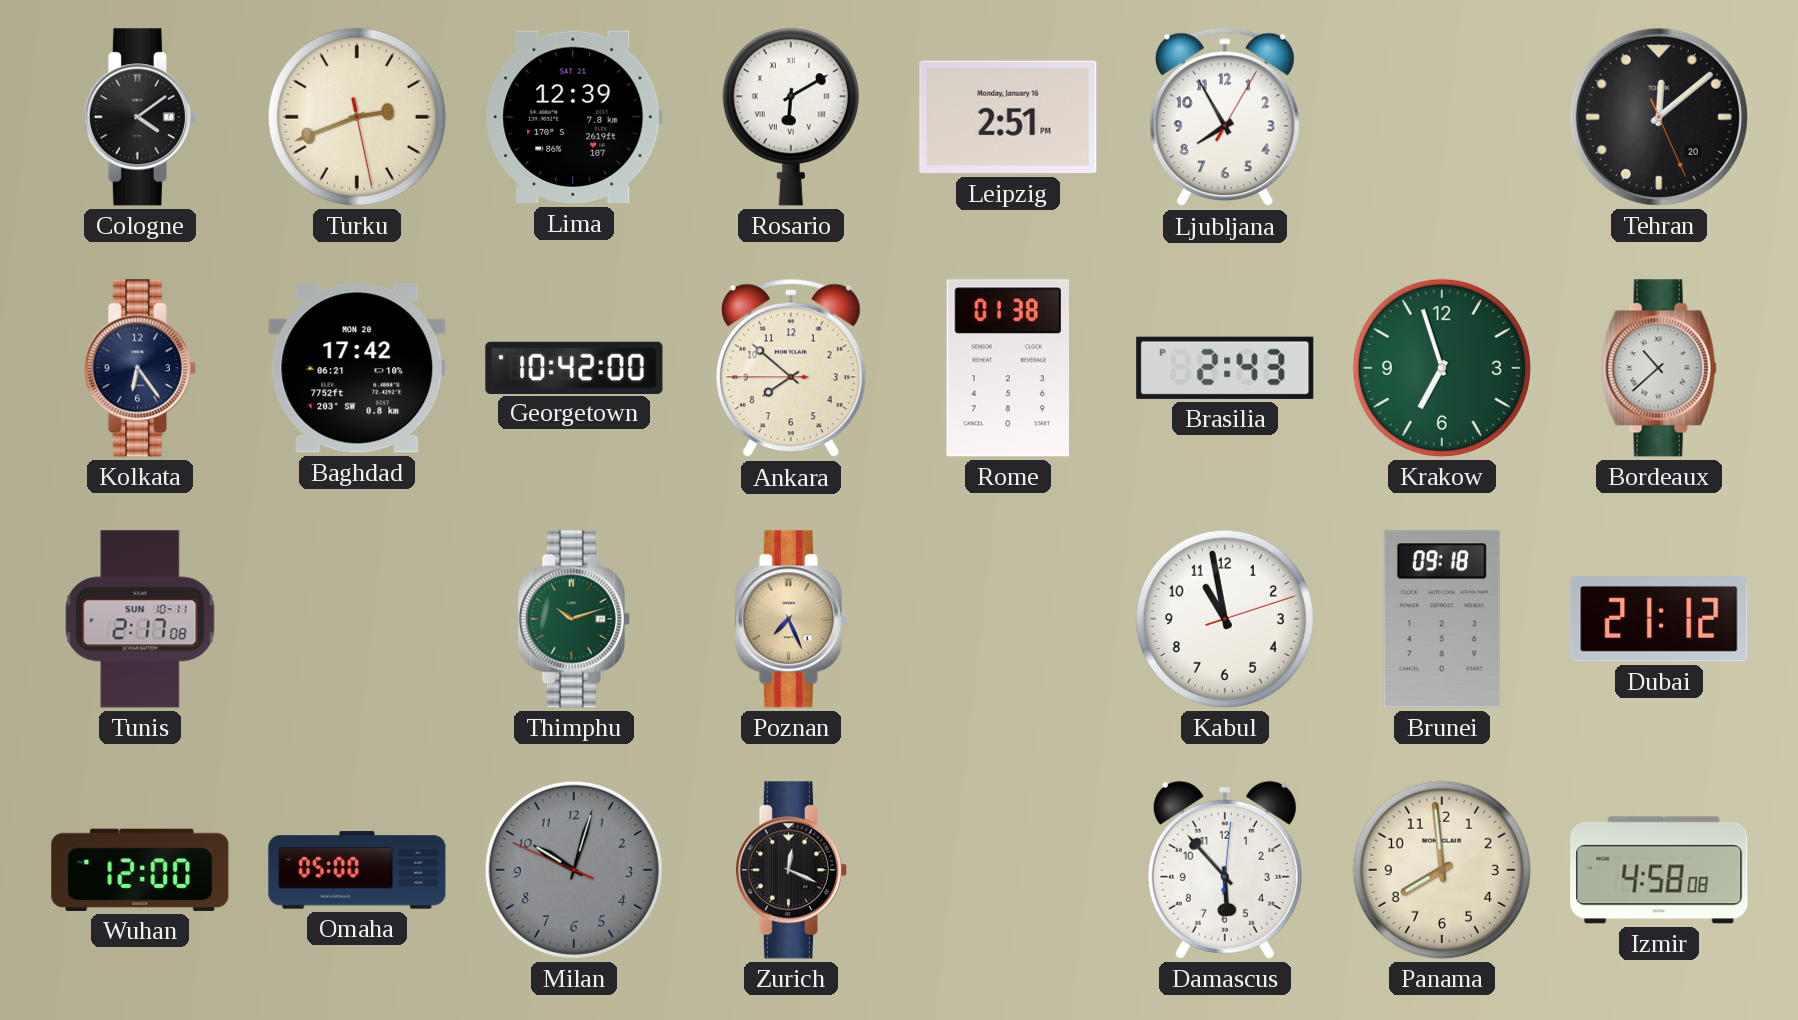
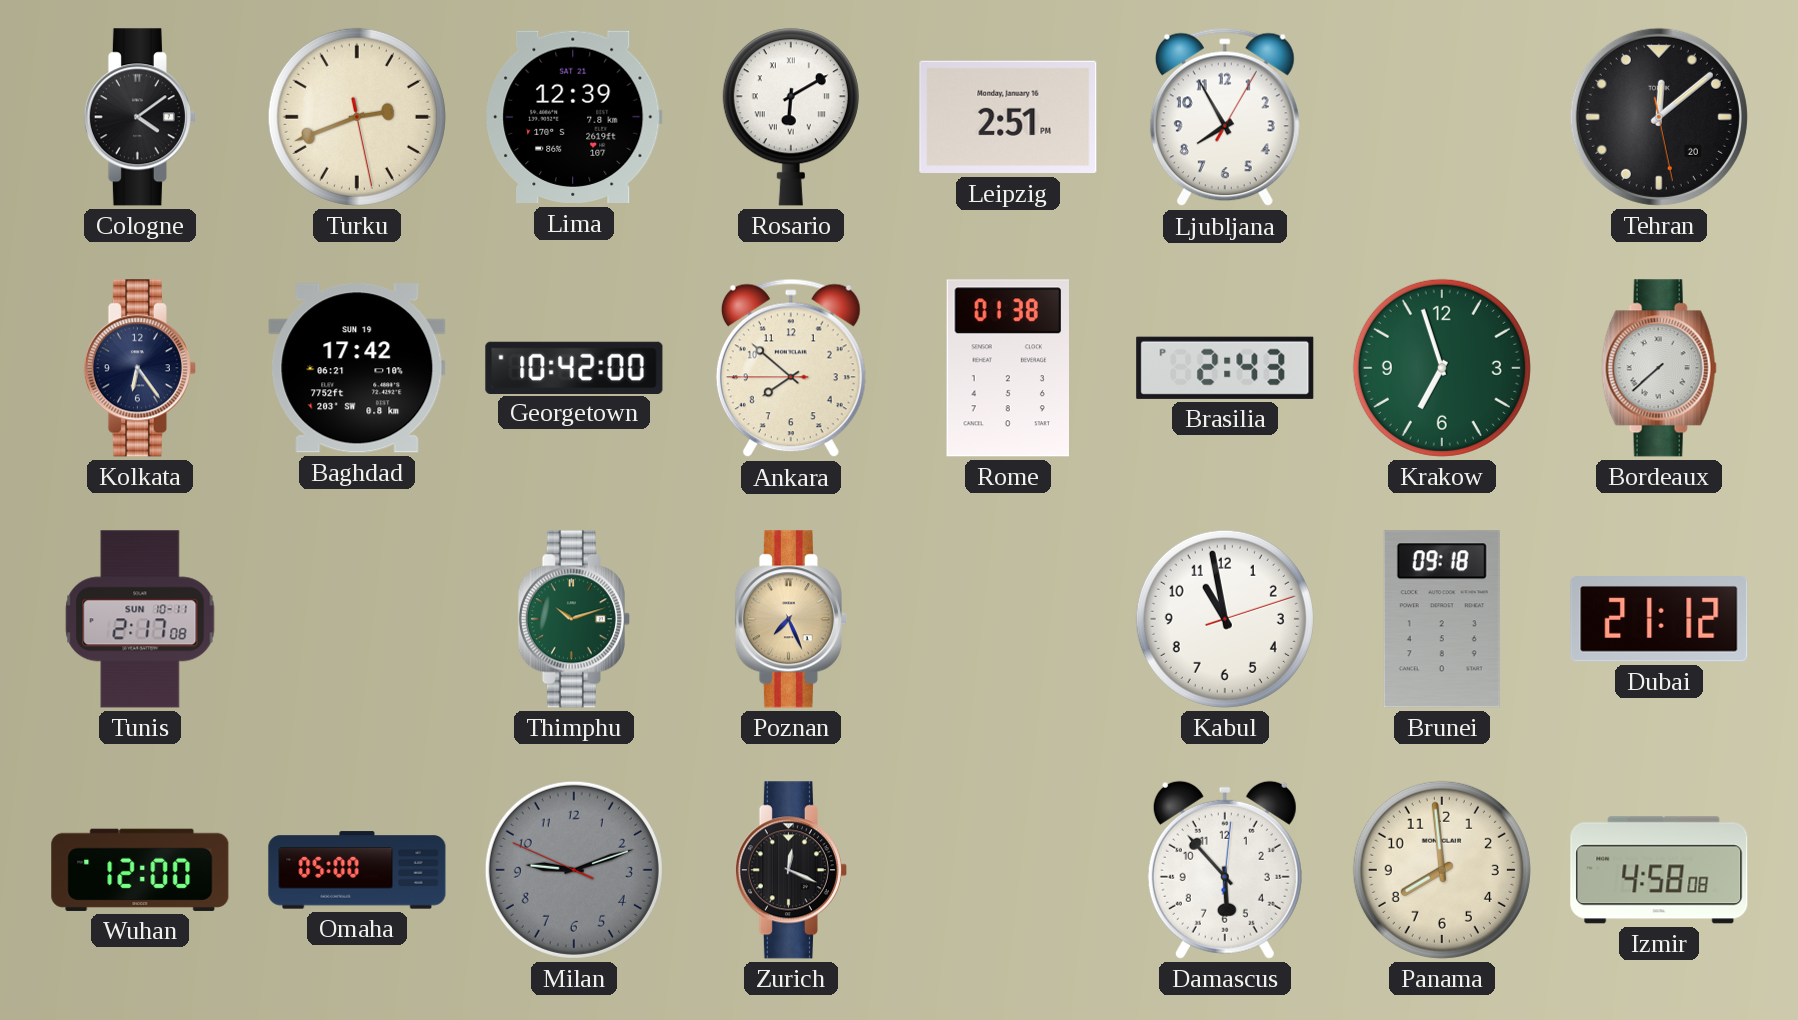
Tehran: 12:08:26 -> 12:08:28 (1659, 117)
Baghdad date: MON 20 -> SUN 19 (357, 368)
Bordeaux: 10:38 -> 7:38 (1659, 368)
Milan: 10:02 -> 9:11 (574, 870)
